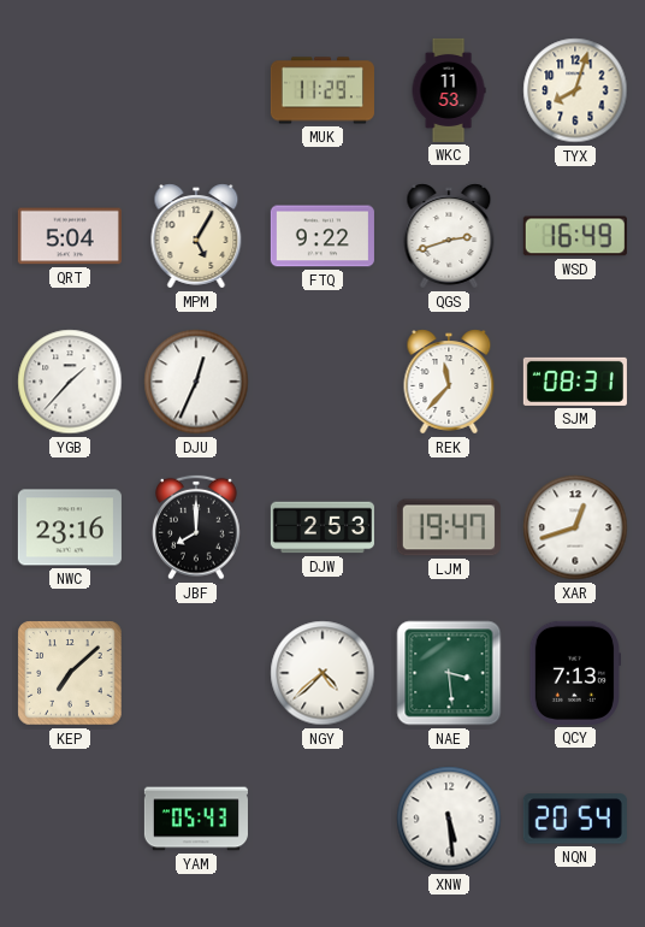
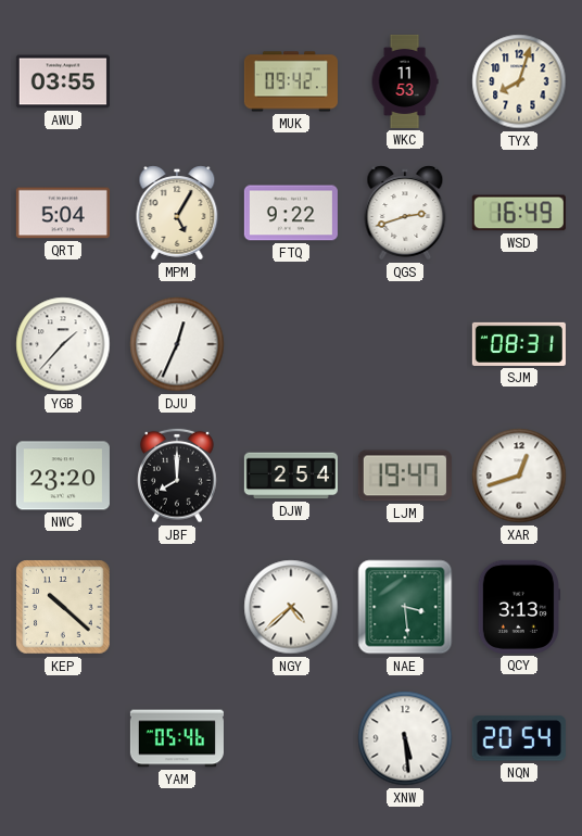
AWU: none -> 03:55 (63, 81)
MUK: 11:29 -> 09:42 (291, 81)
REK: 11:37 -> none (449, 382)
NWC: 23:16 -> 23:20 (63, 476)
DJW: 2:53 -> 2:54 (291, 476)
KEP: 7:08 -> 10:22 (63, 607)
QCY: 7:13 -> 3:13 (519, 607)
YAM: 05:43 -> 05:46 (177, 738)
